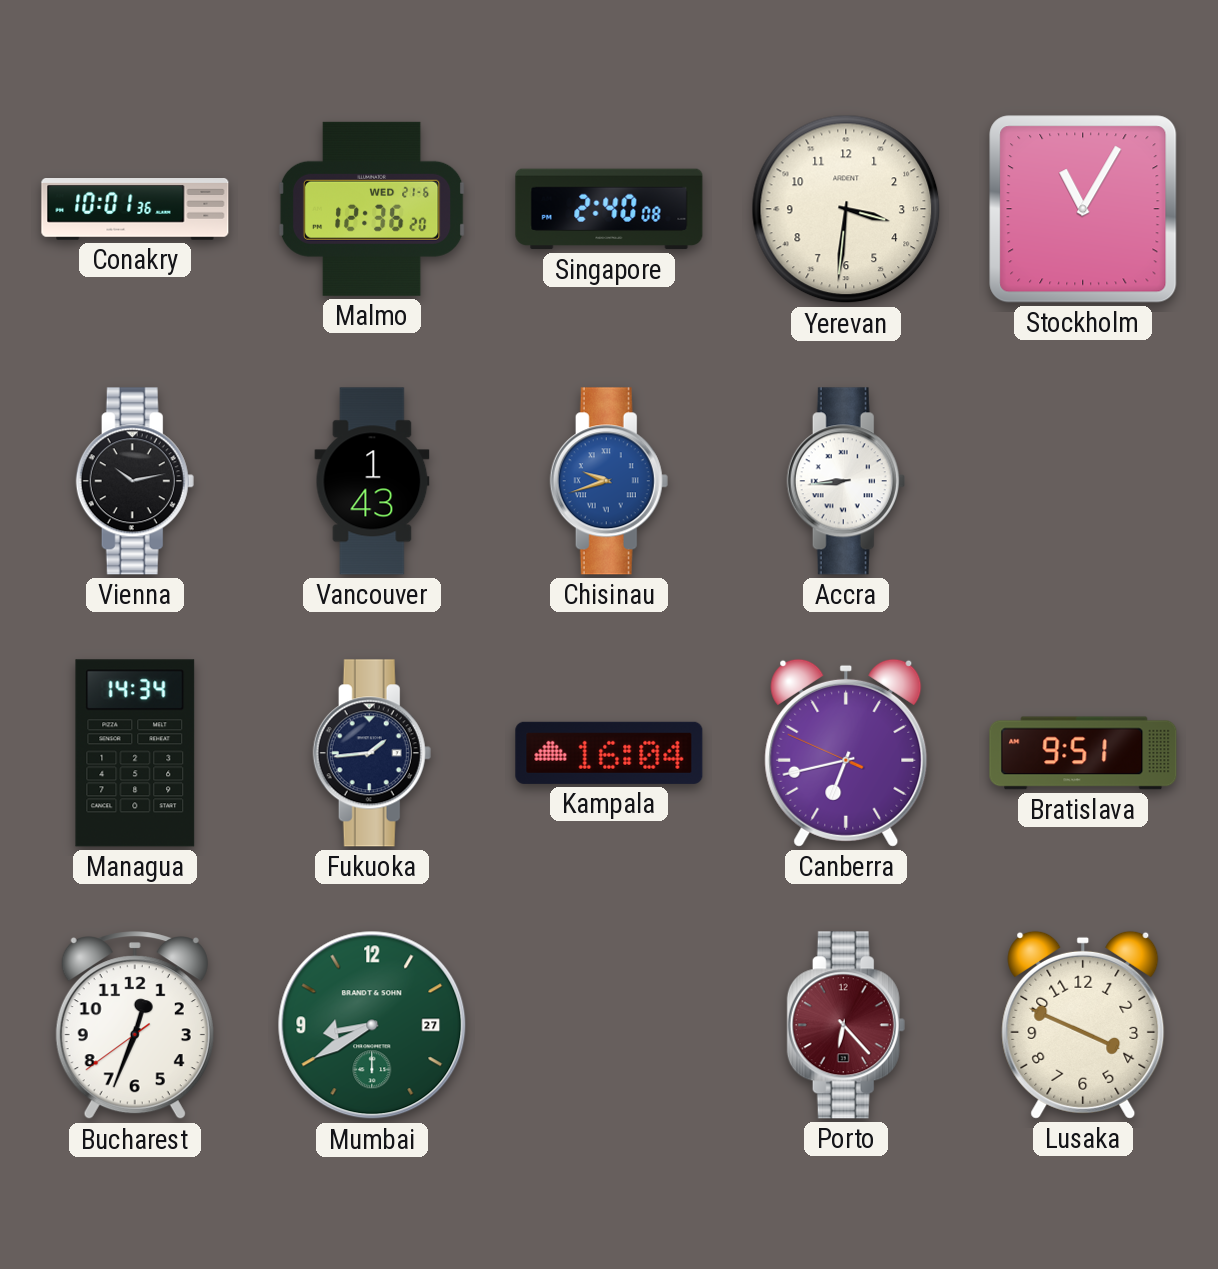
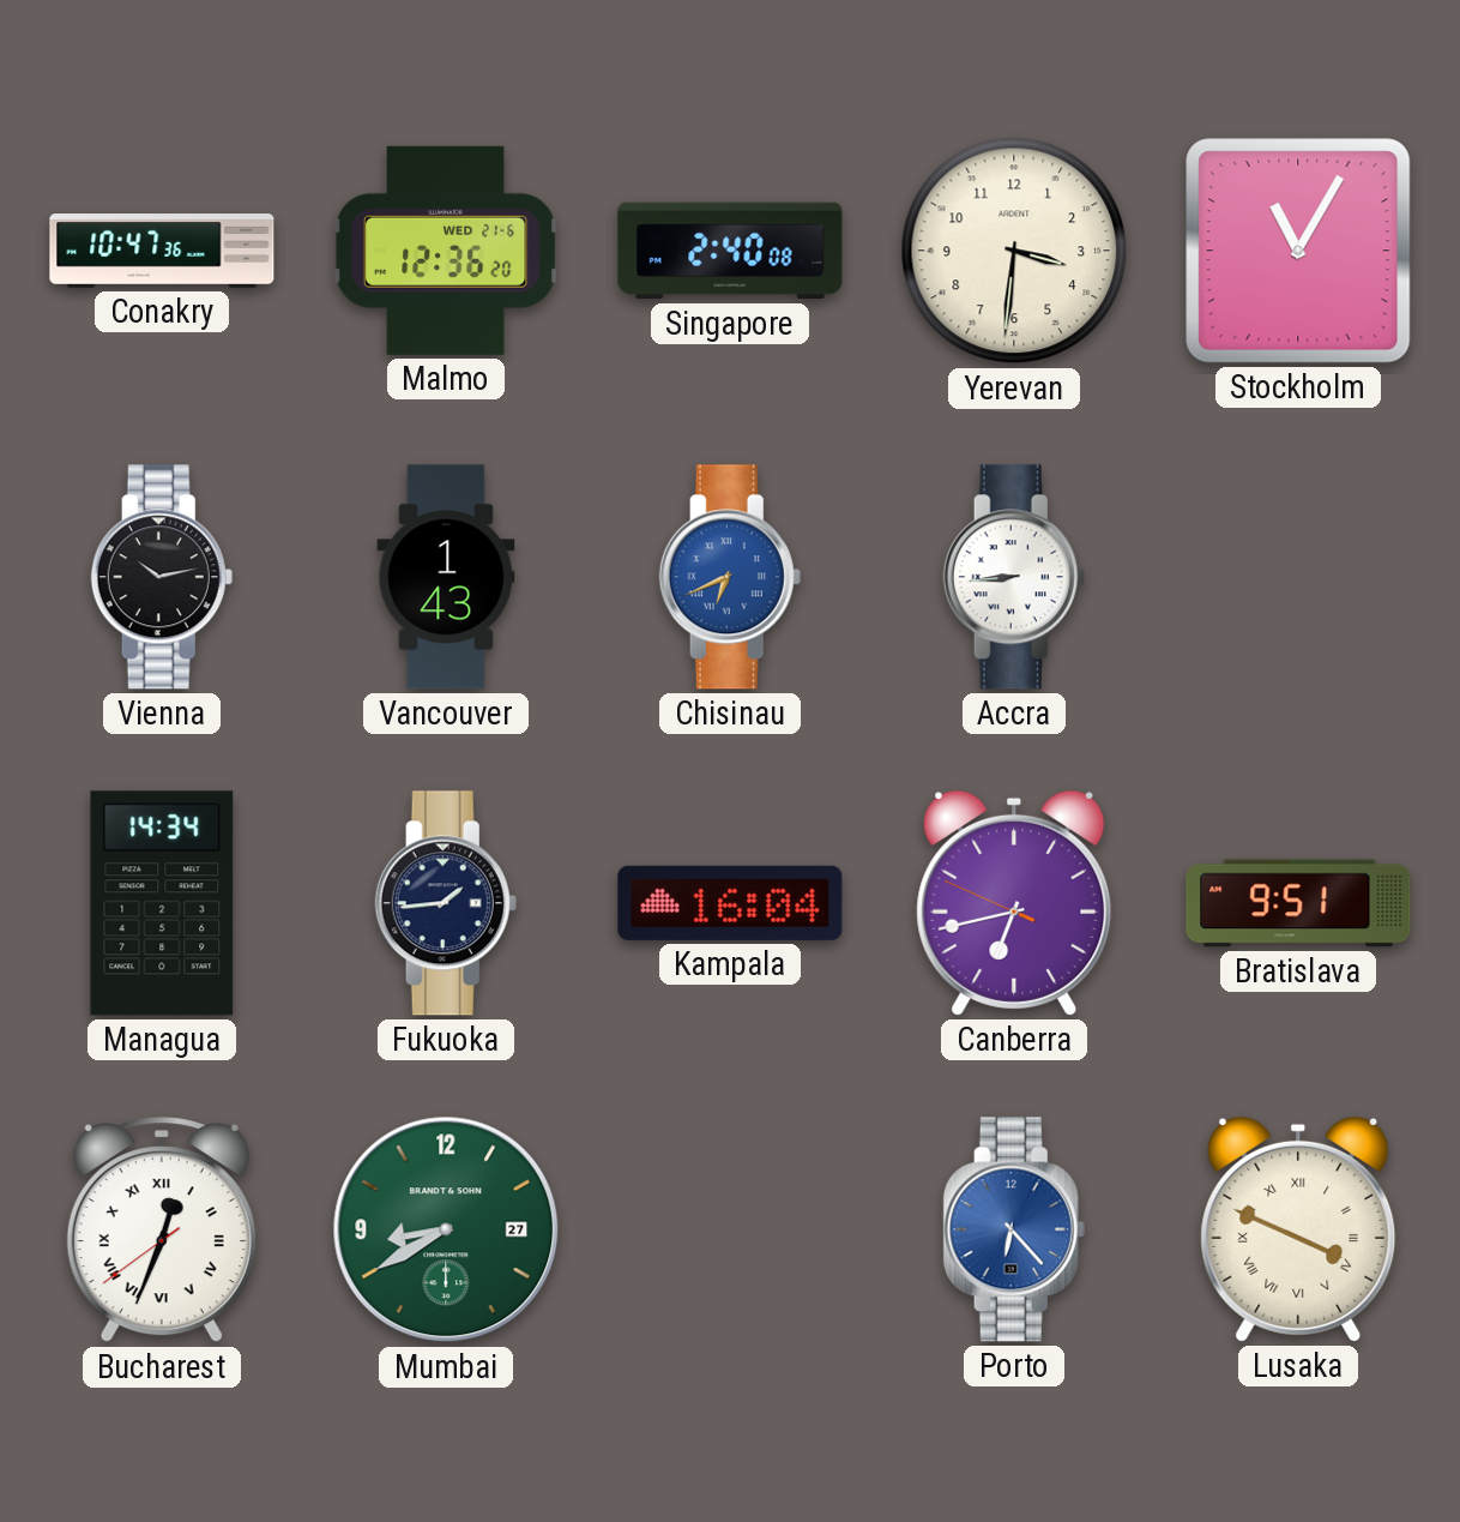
Conakry: 10:01 -> 10:47 (162, 252)
Chisinau: 9:42 -> 6:41 (730, 577)
Bucharest numerals: Arabic -> Roman (162, 1231)
Porto dial: burgundy -> blue (1014, 1229)
Lusaka numerals: Arabic -> Roman (1298, 1229)
